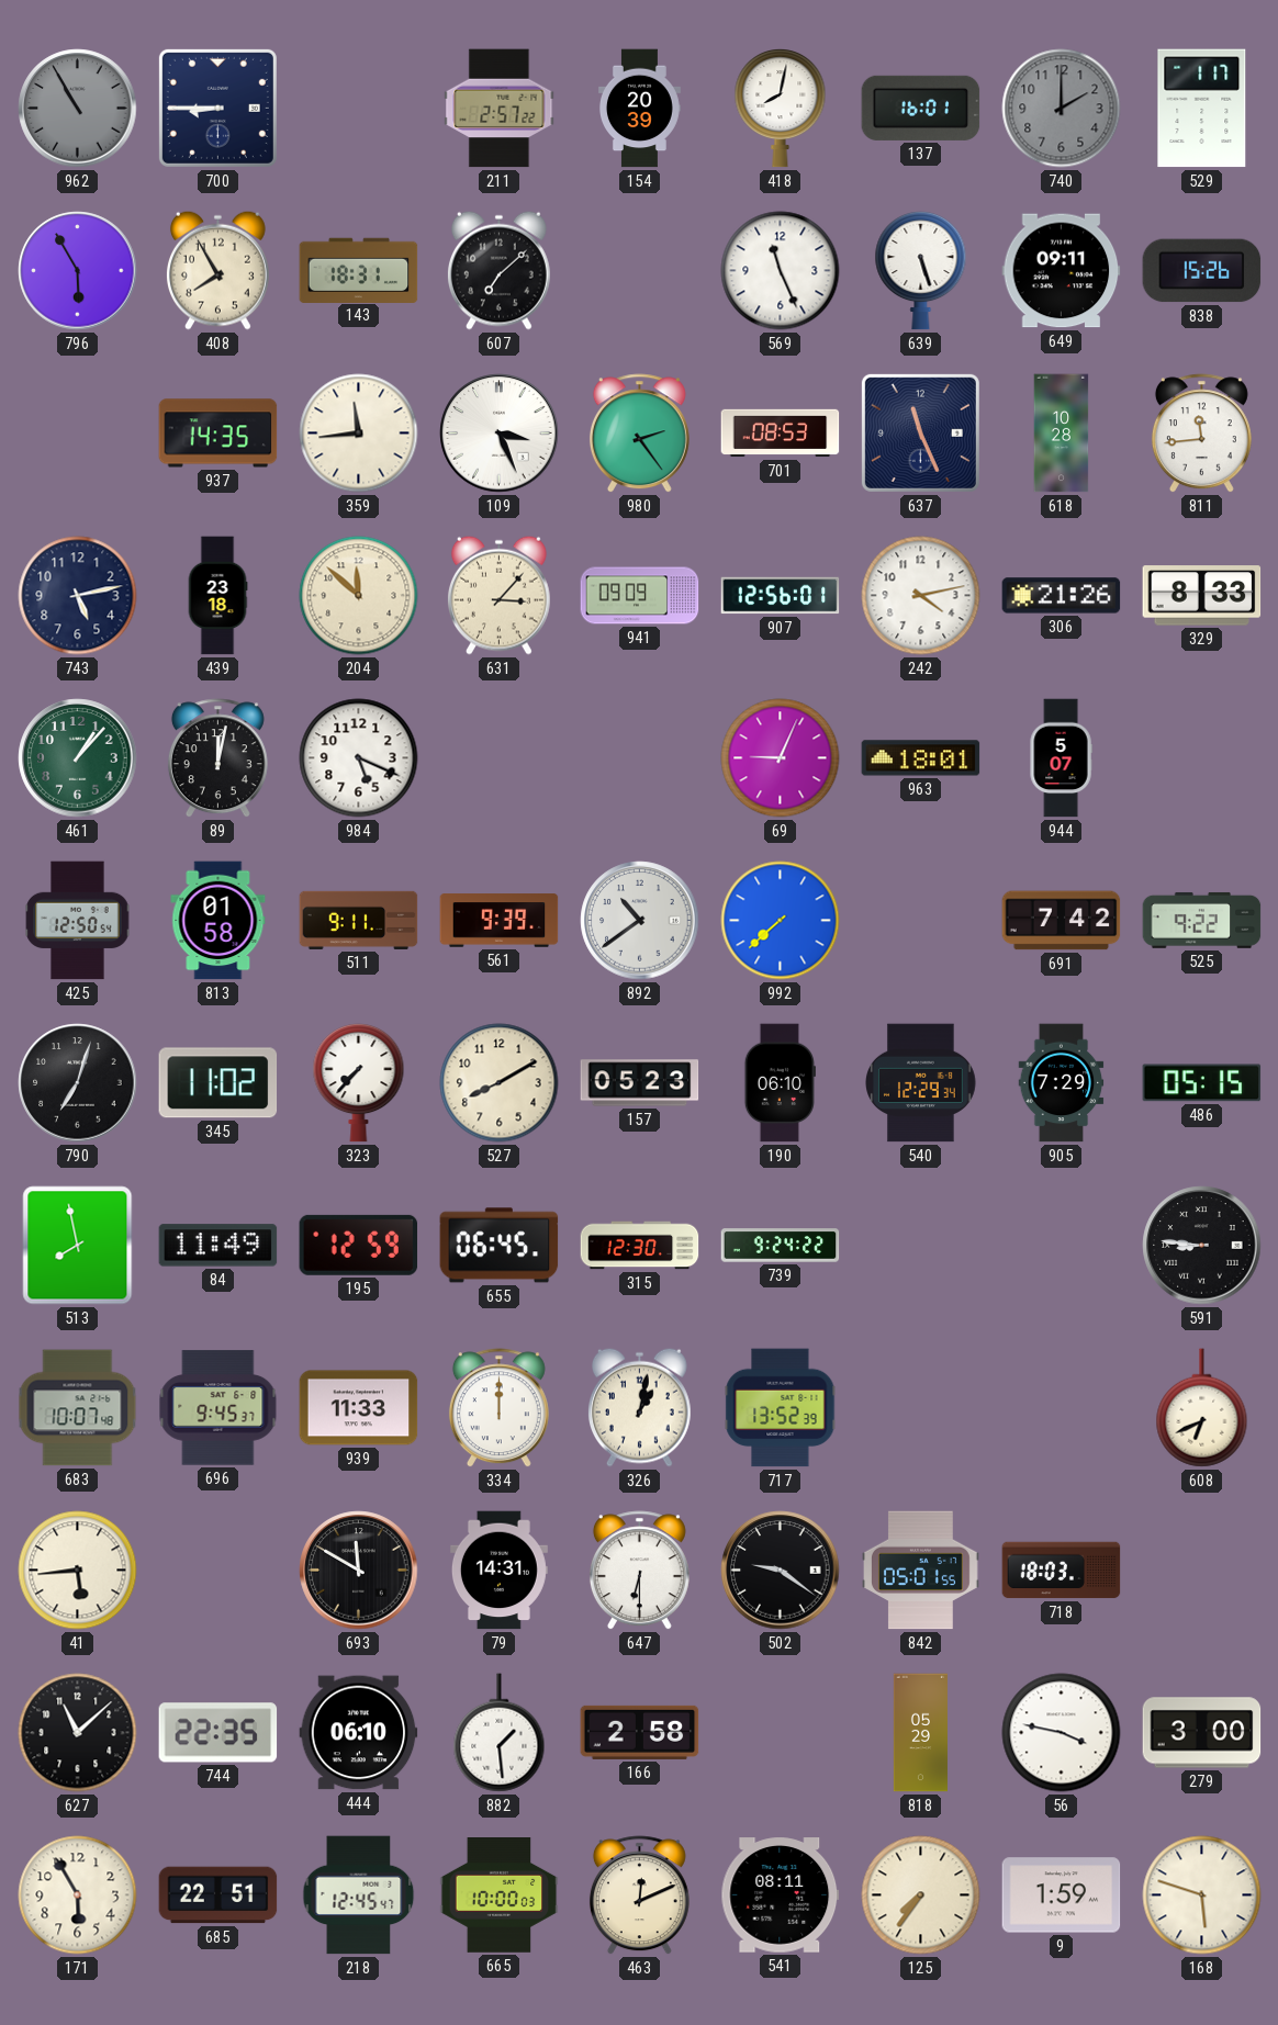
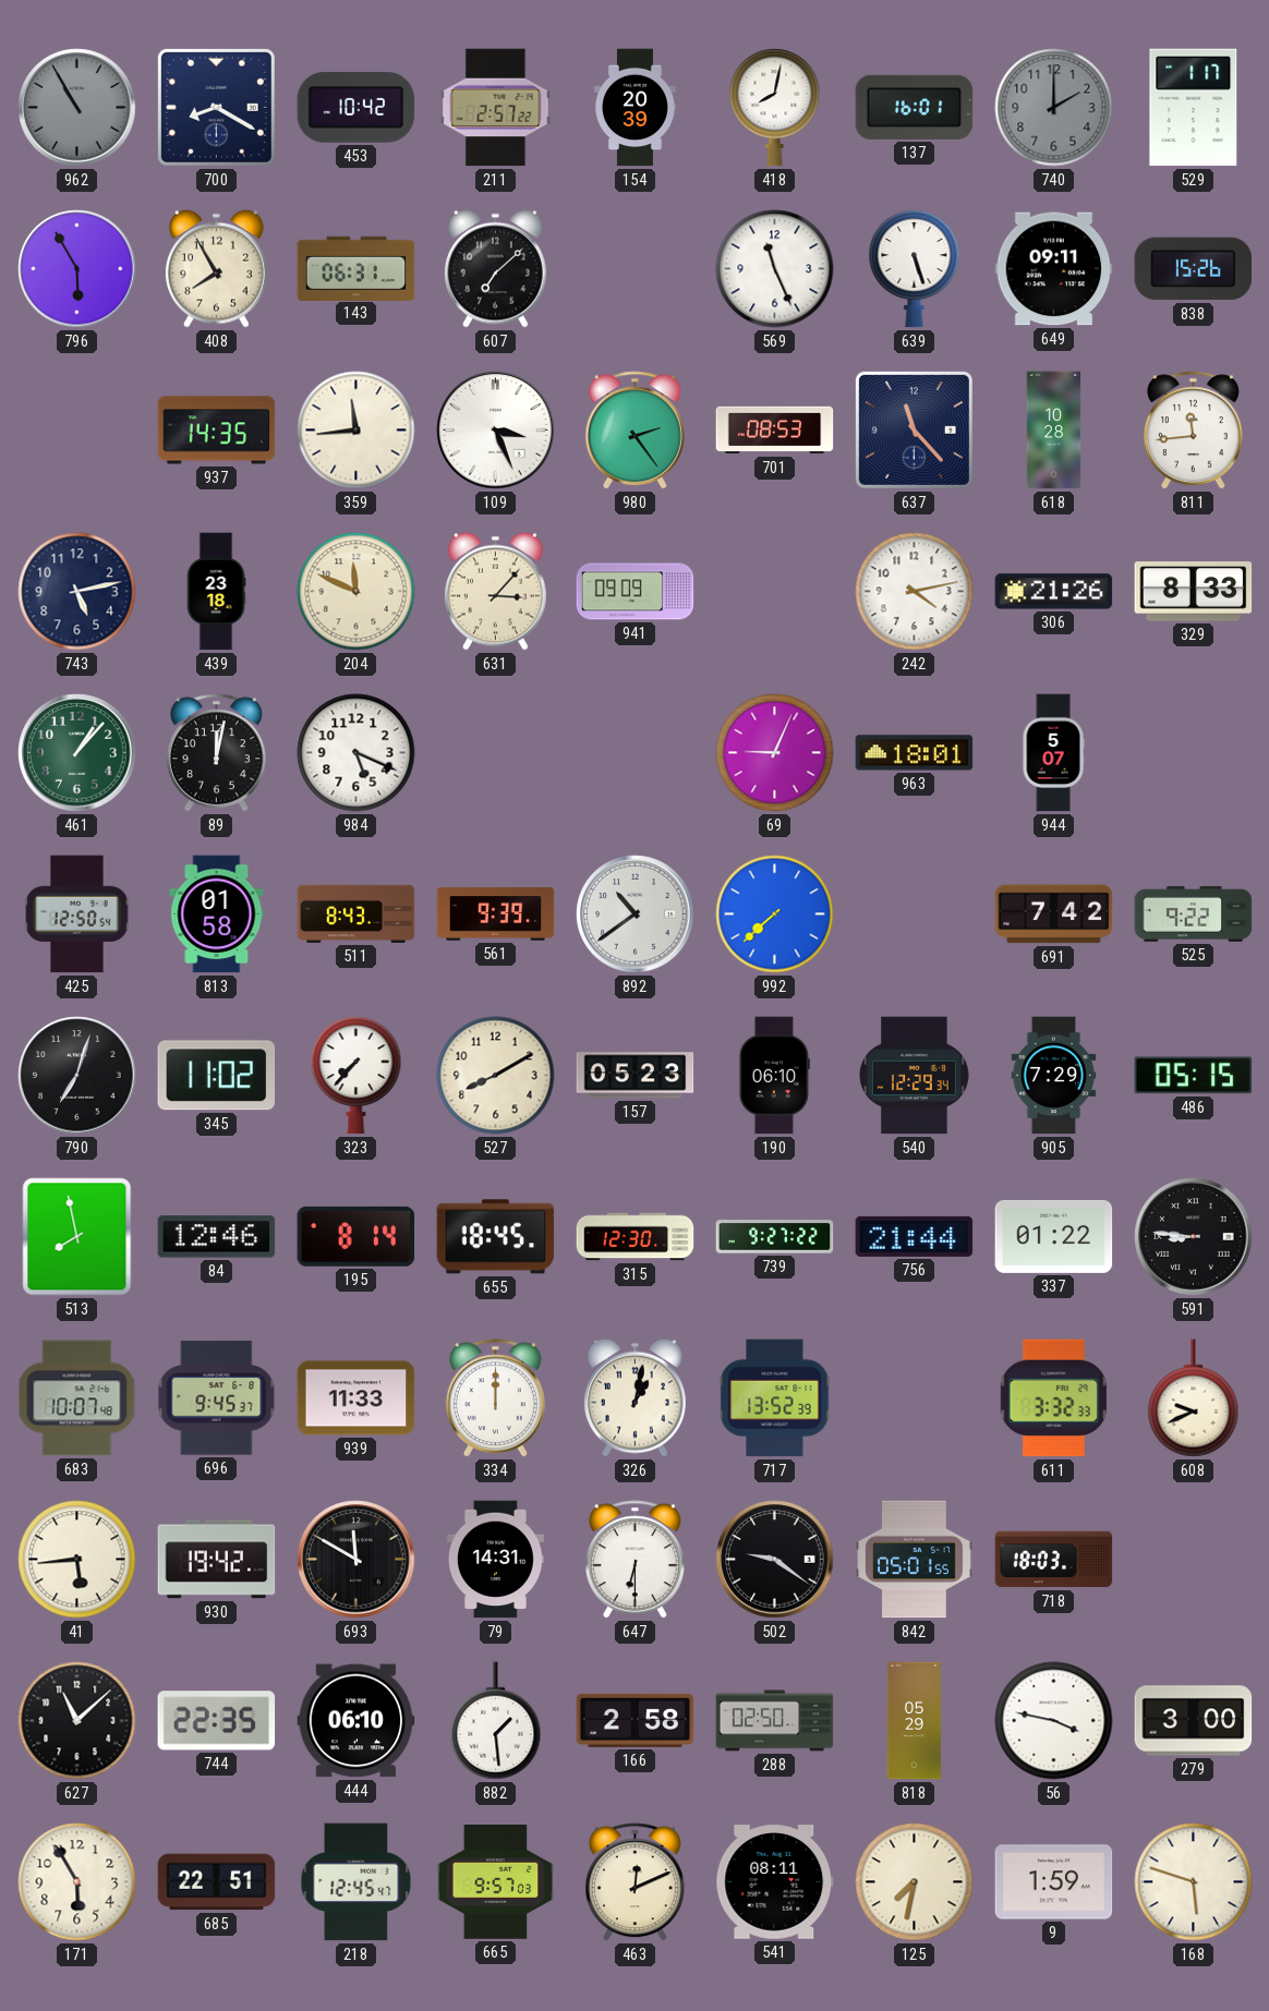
700: 8:45 -> 8:20 (216, 107)
453: none -> 10:42 (356, 107)
143: 18:31 -> 06:31 (356, 268)
637: 11:26 -> 11:23 (914, 429)
204: 11:52 -> 11:49 (356, 592)
907: 12:56 -> none (781, 596)
511: 9:11 -> 8:43 (356, 913)
84: 11:49 -> 12:46 (217, 1237)
195: 12:59 -> 8:14 (356, 1236)
655: 06:45 -> 18:45 (496, 1237)
739: 9:24 -> 9:27 (775, 1237)
756: none -> 21:44 (915, 1236)
337: none -> 01:22 (1054, 1236)
611: none -> 3:32 (1054, 1398)
608: 6:41 -> 9:41 (1194, 1398)
930: none -> 19:42 (217, 1560)
288: none -> 02:50 (775, 1721)
665: 10:00 -> 9:57 (496, 1882)
125: 7:36 -> 7:32 (915, 1882)
